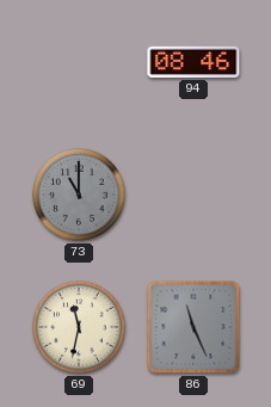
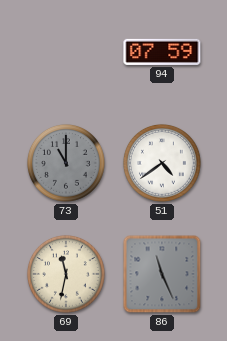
94: 08:46 -> 07:59 (162, 52)
51: none -> 4:39 (162, 163)
